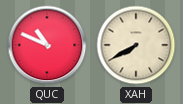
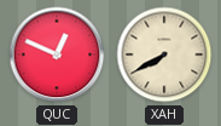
QUC: 10:49 -> 12:49 (57, 55)
